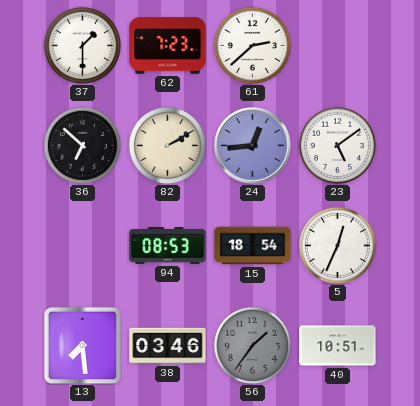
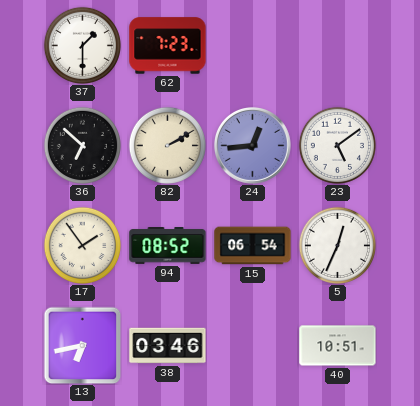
61: 2:38 -> none (252, 45)
17: none -> 1:54 (82, 245)
94: 08:53 -> 08:52 (168, 246)
15: 18:54 -> 06:54 (253, 246)
13: 7:29 -> 6:43 (82, 345)
56: 1:36 -> none (252, 345)
